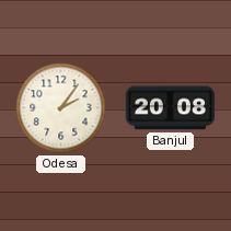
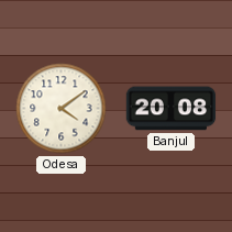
Odesa: 2:06 -> 4:09 (62, 109)
